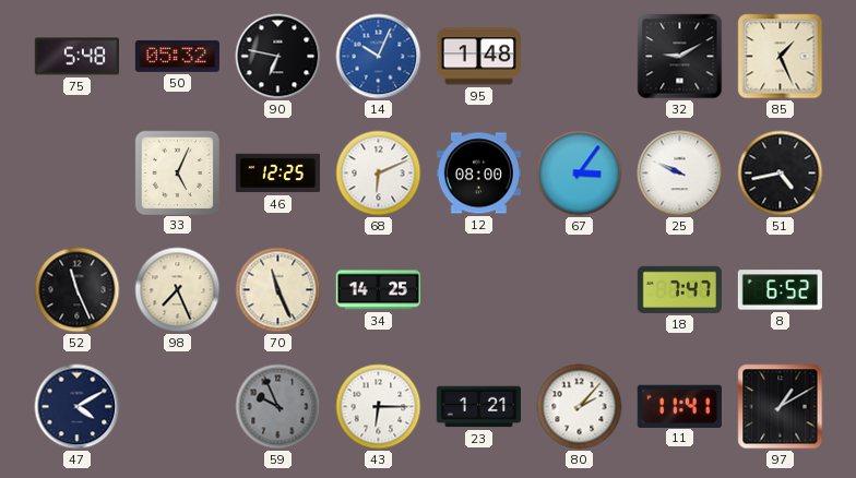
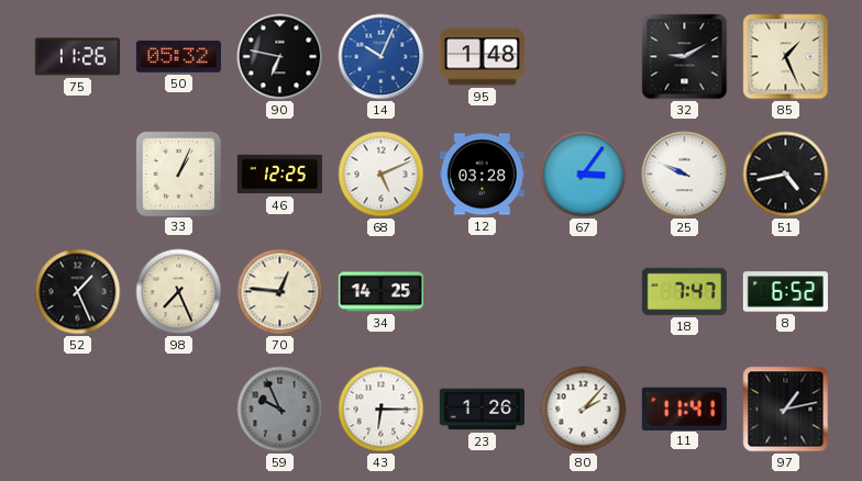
75: 5:48 -> 11:26 (77, 57)
33: 5:04 -> 1:04 (178, 174)
68: 6:11 -> 5:11 (382, 175)
12: 08:00 -> 03:28 (482, 175)
52: 11:26 -> 1:26 (78, 292)
70: 11:26 -> 12:46 (280, 292)
47: 4:10 -> none (78, 407)
23: 1:21 -> 1:26 (482, 410)
97: 1:10 -> 1:13 (786, 410)
